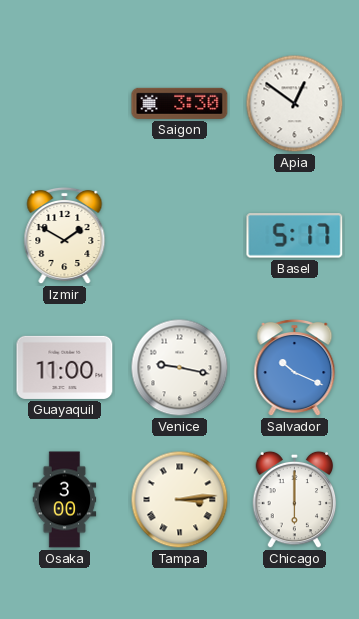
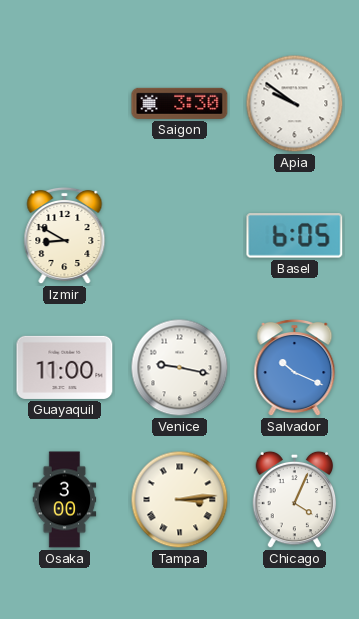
Apia: 12:51 -> 9:51 (295, 104)
Izmir: 1:50 -> 8:50 (65, 236)
Basel: 5:17 -> 6:05 (295, 236)
Chicago: 6:00 -> 4:04 (295, 500)
